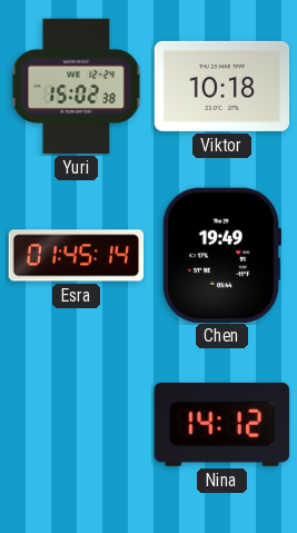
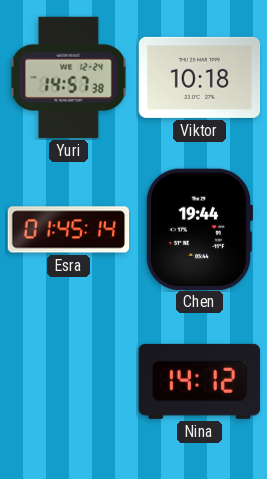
Yuri: 15:02 -> 14:57 (69, 78)
Chen: 19:49 -> 19:44 (198, 229)
